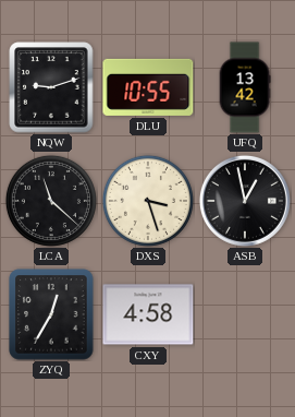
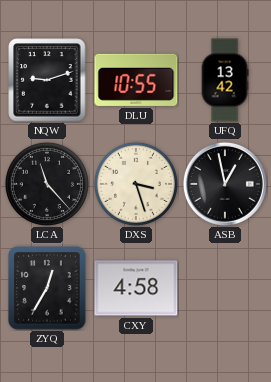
LCA: 11:22 -> 11:23 (47, 184)
